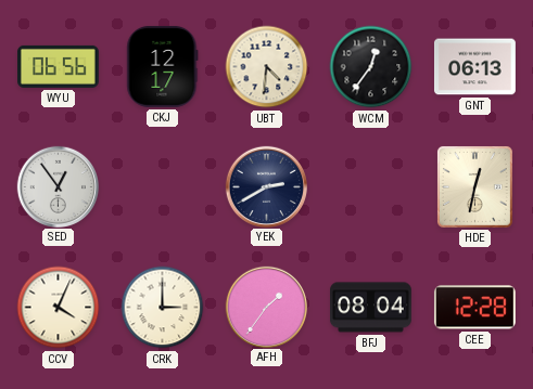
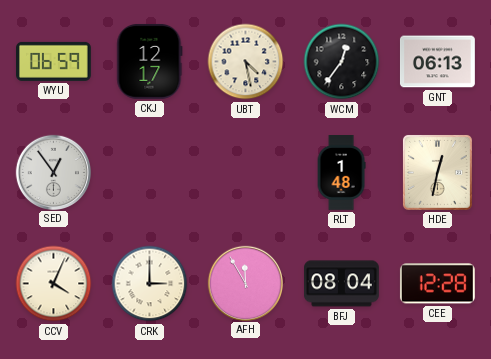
WYU: 06:56 -> 06:59 (54, 61)
UBT: 4:31 -> 4:28 (246, 62)
YEK: 2:40 -> none (266, 186)
RLT: none -> 1:48 (341, 173)
AFH: 1:36 -> 11:55 (245, 283)
